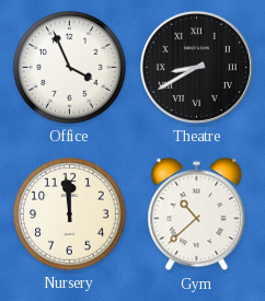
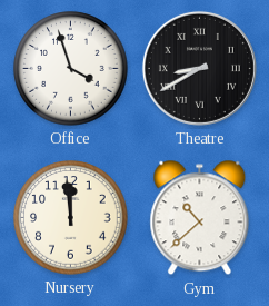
Office: 3:56 -> 3:57 (71, 69)
